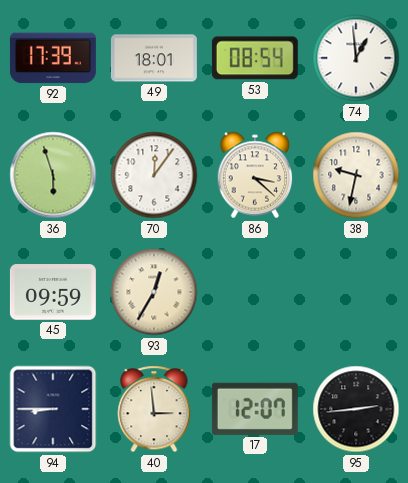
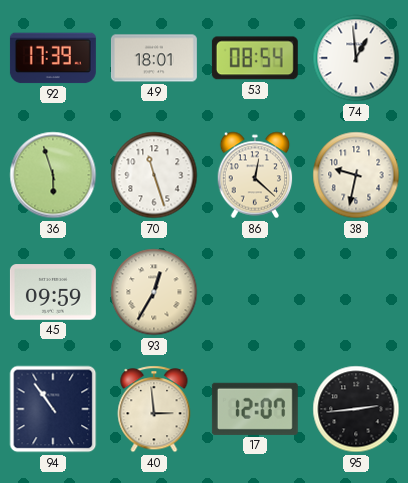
70: 12:06 -> 11:27 (154, 175)
86: 3:22 -> 12:22 (255, 175)
94: 8:45 -> 10:54 (53, 409)
